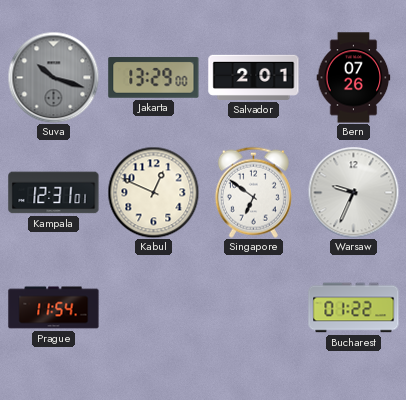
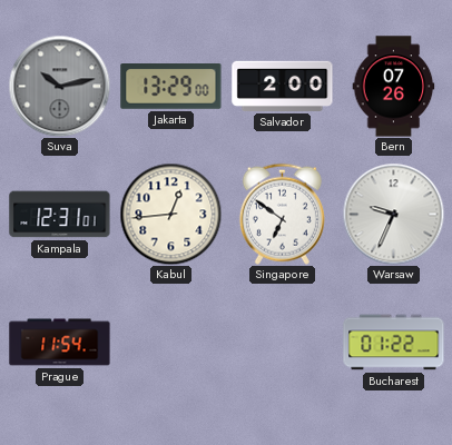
Suva: 10:18 -> 10:13 (59, 86)
Salvador: 2:01 -> 2:00 (283, 86)
Kabul: 12:49 -> 12:44 (170, 214)
